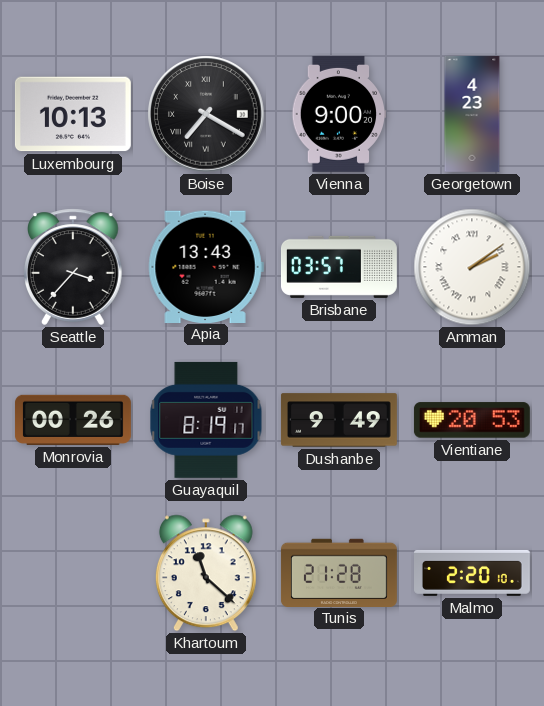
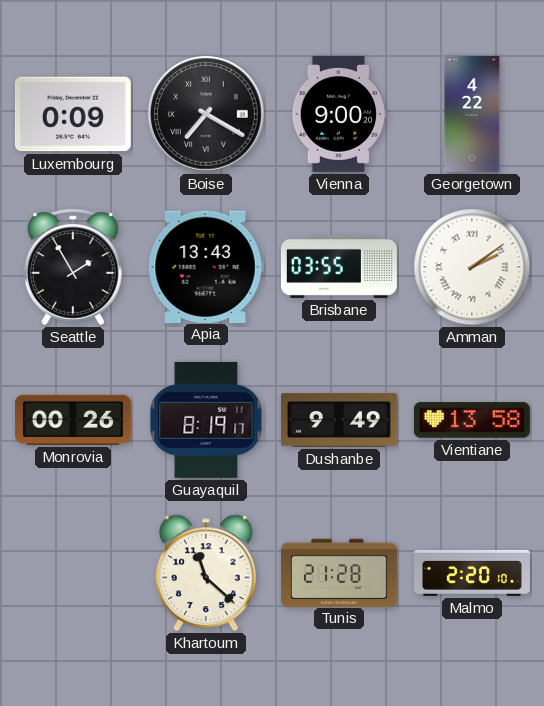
Luxembourg: 10:13 -> 0:09 (73, 114)
Georgetown: 4:23 -> 4:22 (472, 114)
Seattle: 3:37 -> 1:55 (74, 267)
Brisbane: 03:57 -> 03:55 (339, 267)
Vientiane: 20:53 -> 13:58 (472, 420)
